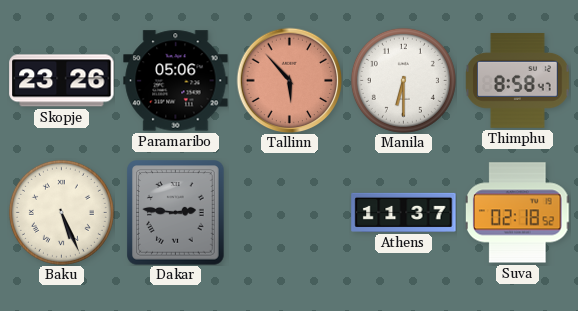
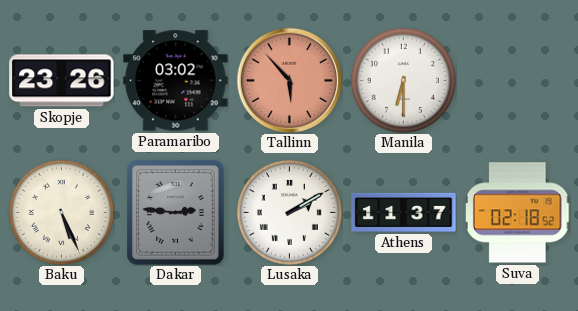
Paramaribo: 05:06 -> 03:02 (176, 81)
Thimphu: 8:58 -> none (518, 81)
Lusaka: none -> 2:10 (289, 212)
